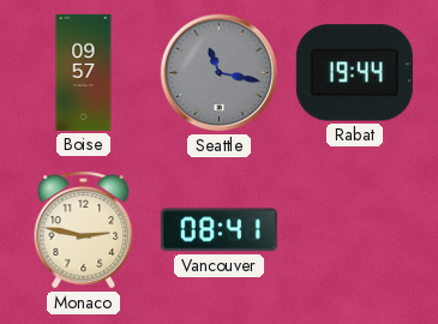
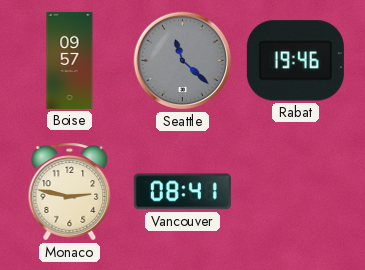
Seattle: 11:17 -> 11:22 (183, 61)
Rabat: 19:44 -> 19:46 (295, 61)
